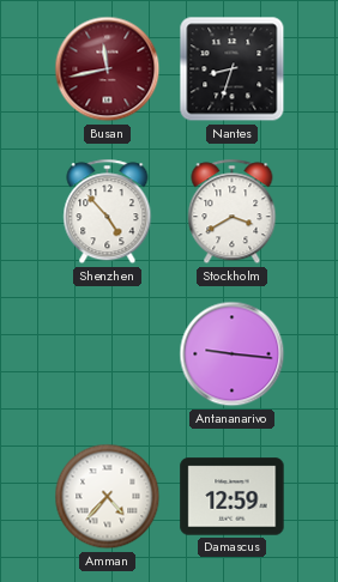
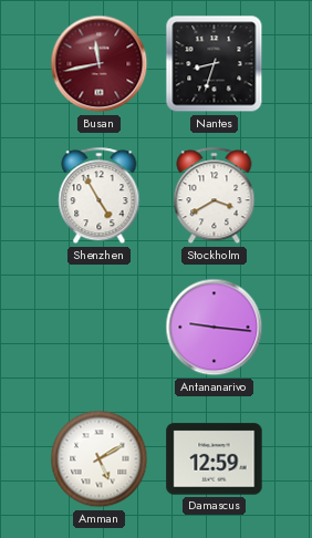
Shenzhen: 4:53 -> 4:55 (100, 196)
Amman: 4:37 -> 5:10 (100, 459)
